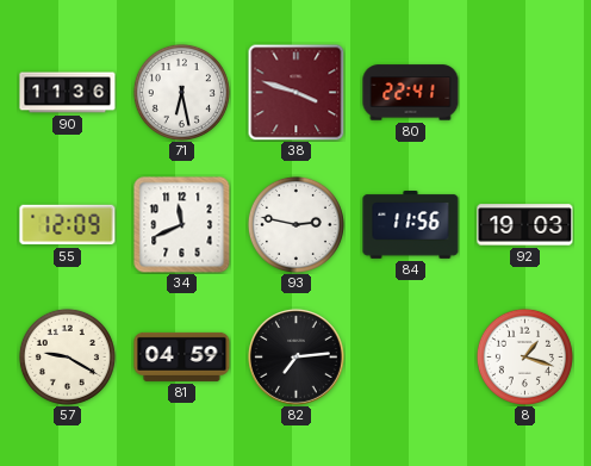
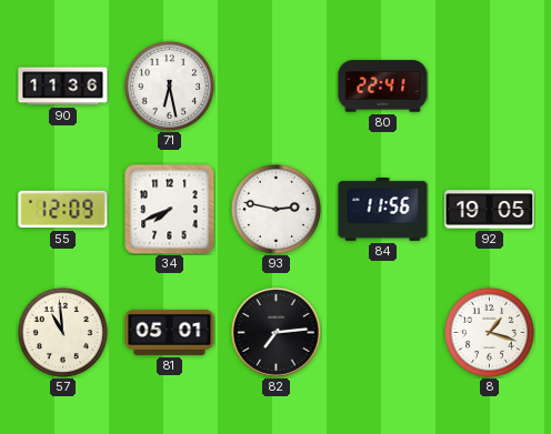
38: 3:48 -> none (295, 92)
34: 11:41 -> 7:41 (170, 210)
92: 19:03 -> 19:05 (490, 210)
57: 9:20 -> 10:59 (62, 332)
81: 04:59 -> 05:01 (170, 332)
